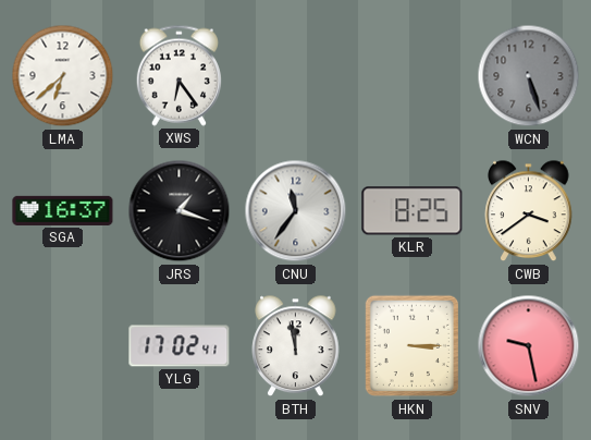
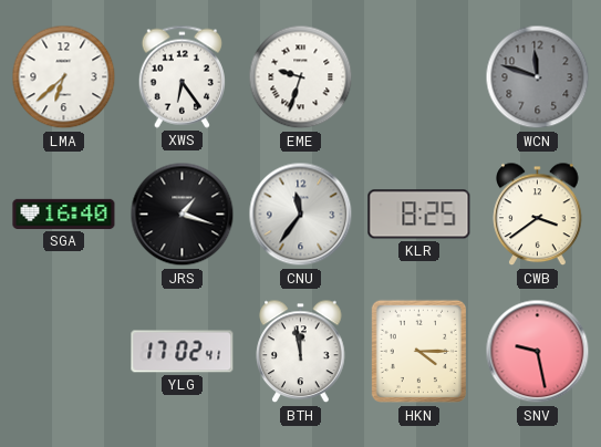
EME: none -> 9:33 (301, 77)
WCN: 5:27 -> 11:48 (538, 77)
SGA: 16:37 -> 16:40 (64, 214)
HKN: 3:15 -> 4:15 (418, 352)
